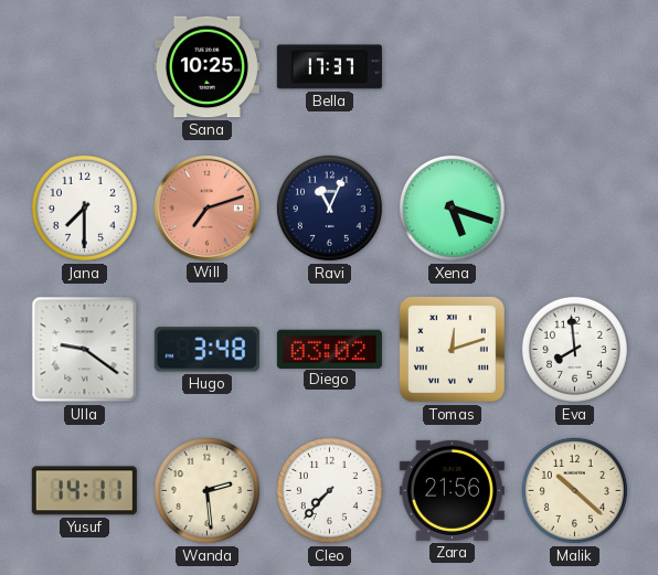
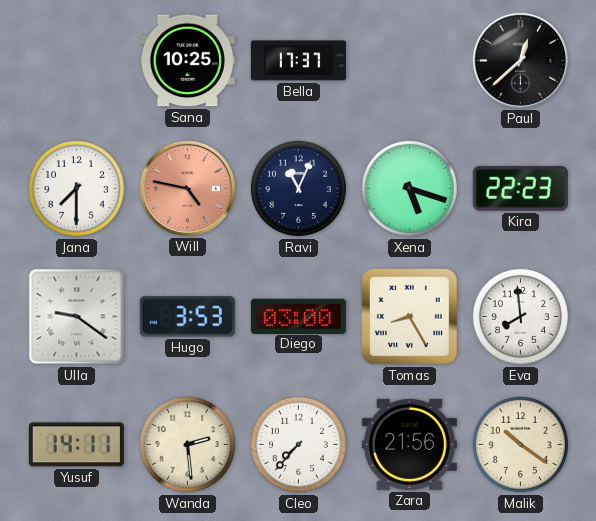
Paul: none -> 12:38 (520, 60)
Will: 7:12 -> 4:47 (187, 188)
Kira: none -> 22:23 (520, 189)
Hugo: 3:48 -> 3:53 (187, 317)
Diego: 03:02 -> 03:00 (298, 316)
Tomas: 12:12 -> 8:25 (409, 316)
Malik: 10:22 -> 10:21 (520, 444)
